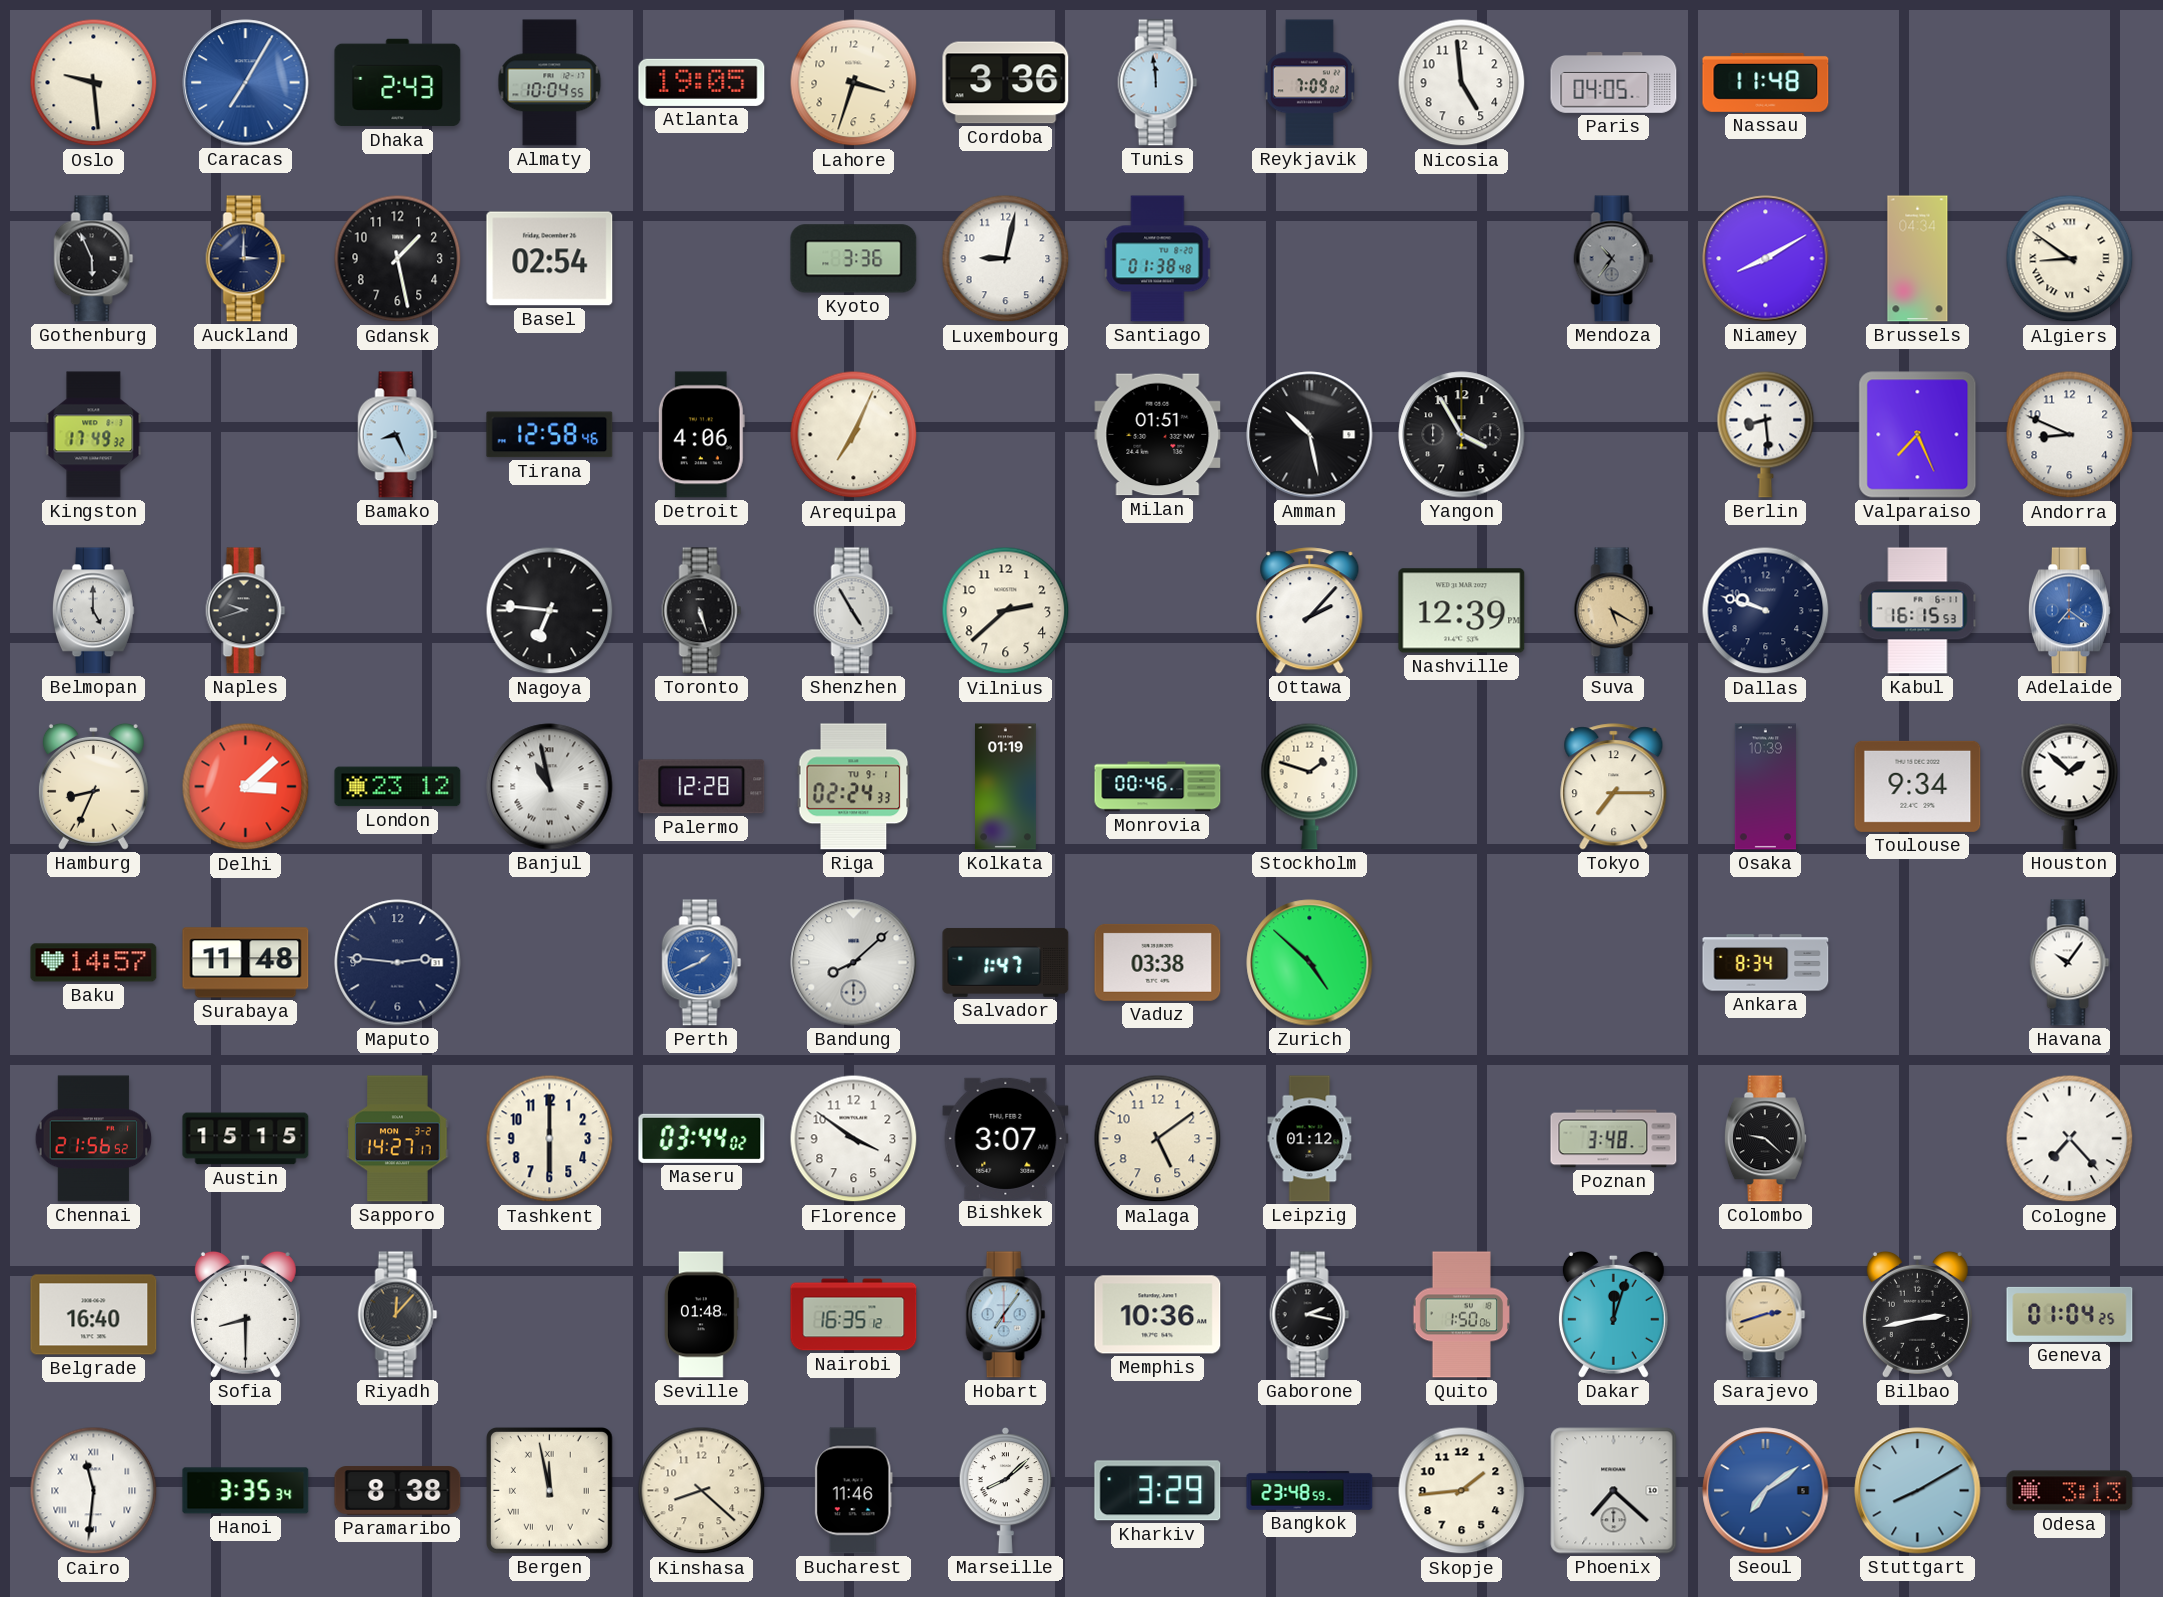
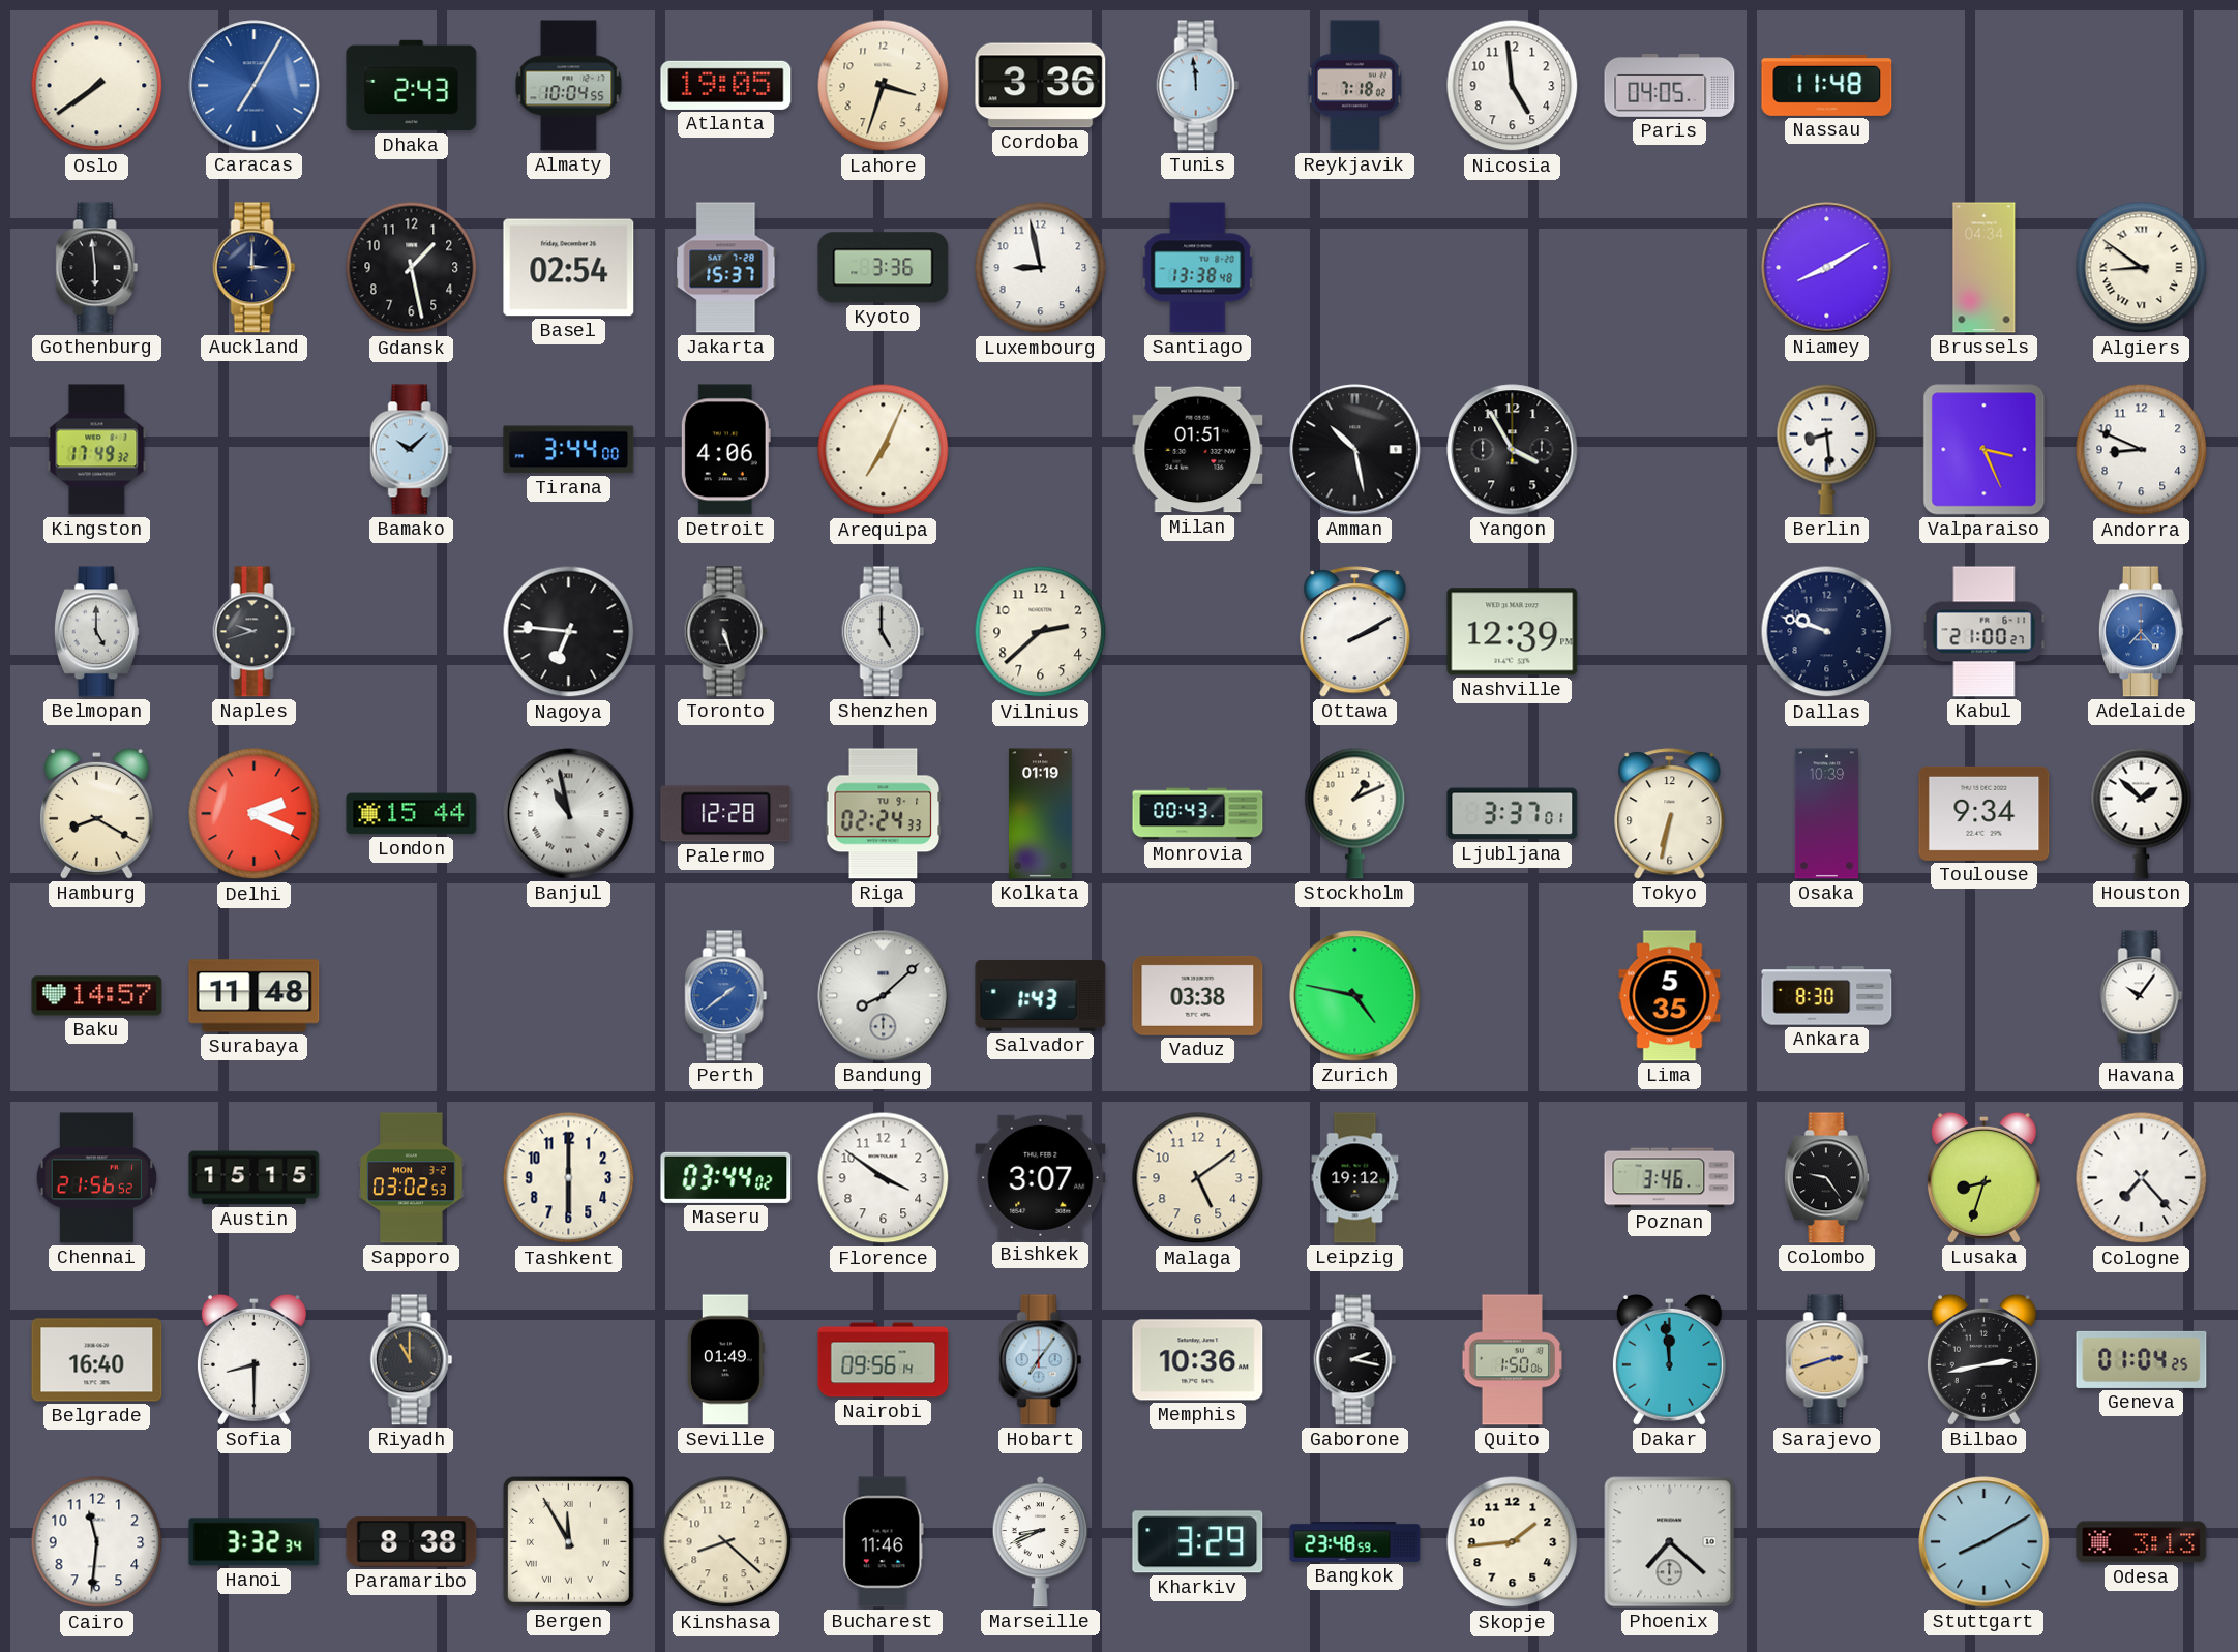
Oslo: 9:29 -> 7:39 (97, 86)
Reykjavik: 7:09 -> 7:18 (1354, 86)
Gothenburg: 5:56 -> 5:59 (97, 268)
Jakarta: none -> 15:37 (726, 268)
Luxembourg: 9:02 -> 8:58 (1041, 268)
Santiago: 01:38 -> 13:38 (1198, 268)
Mendoza: 10:36 -> none (1614, 259)
Bamako: 8:26 -> 10:08 (412, 450)
Tirana: 12:58 -> 3:44 (569, 450)
Valparaiso: 7:26 -> 3:26 (1985, 450)
Shenzhen: 4:55 -> 5:00 (884, 632)
Ottawa: 2:07 -> 2:10 (1355, 632)
Suva: 5:20 -> none (1614, 611)
Kabul: 16:15 -> 21:00 (1985, 632)
Adelaide: 7:21 -> 7:23 (2141, 632)
Hamburg: 8:34 -> 8:20 (96, 813)
Delhi: 3:08 -> 2:19 (255, 814)
London: 23:12 -> 15:44 (412, 814)
Monrovia: 00:46 -> 00:43 (1198, 814)
Stockholm: 1:48 -> 1:11 (1355, 813)
Ljubljana: none -> 3:37 (1513, 814)
Tokyo: 7:15 -> 6:32 (1670, 814)
Maputo: 2:46 -> none (398, 963)
Perth: 1:41 -> 1:39 (726, 996)
Salvador: 1:47 -> 1:43 (1041, 996)
Zurich: 4:52 -> 4:47 (1355, 996)
Lima: none -> 5:35 (1670, 996)
Ankara: 8:34 -> 8:30 (1827, 996)
Sapporo: 14:27 -> 03:02 (412, 1178)
Leipzig: 01:12 -> 19:12 (1355, 1178)
Poznan: 3:48 -> 3:46 (1670, 1178)
Colombo: 9:22 -> 9:24 (1826, 1178)
Lusaka: none -> 8:33 (1983, 1177)
Riyadh: 12:07 -> 11:00 (412, 1360)
Seville: 01:48 -> 01:49 (726, 1360)
Nairobi: 16:35 -> 09:56 (884, 1360)
Dakar: 12:03 -> 11:59 (1669, 1359)
Cairo numerals: Roman -> Arabic (97, 1542)
Hanoi: 3:35 -> 3:32 (255, 1542)
Bergen: 11:58 -> 11:55 (568, 1541)
Marseille: 8:08 -> 8:41 (1040, 1541)
Seoul: 7:09 -> none (1766, 1491)
